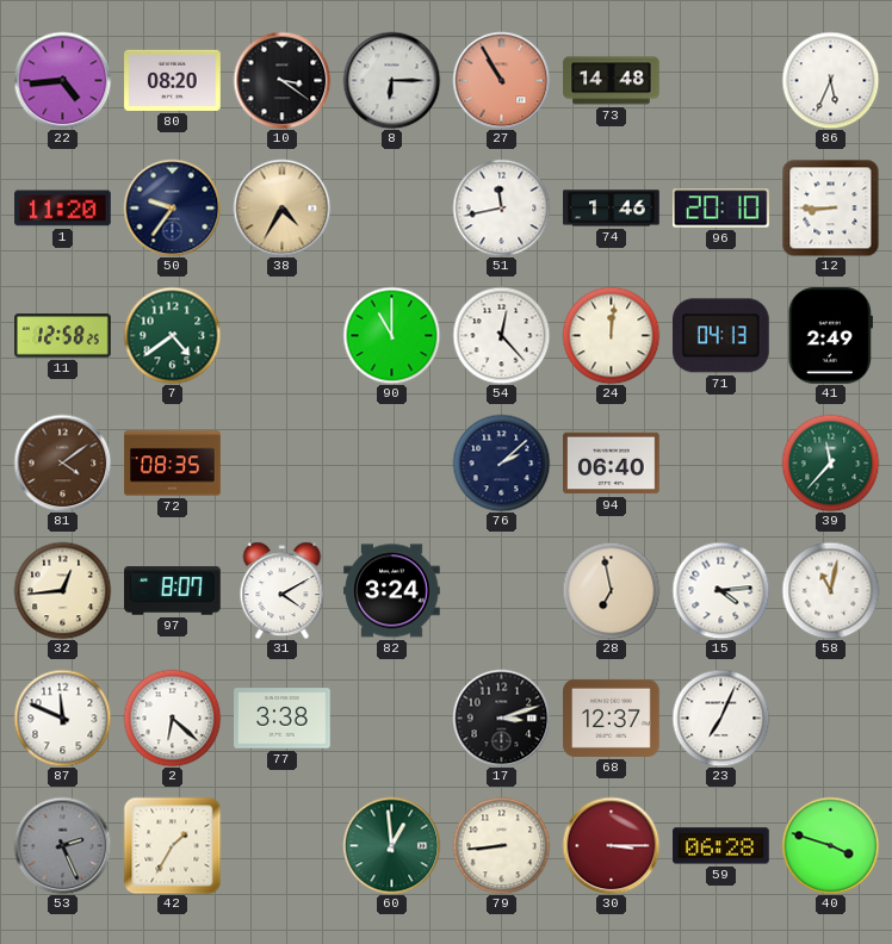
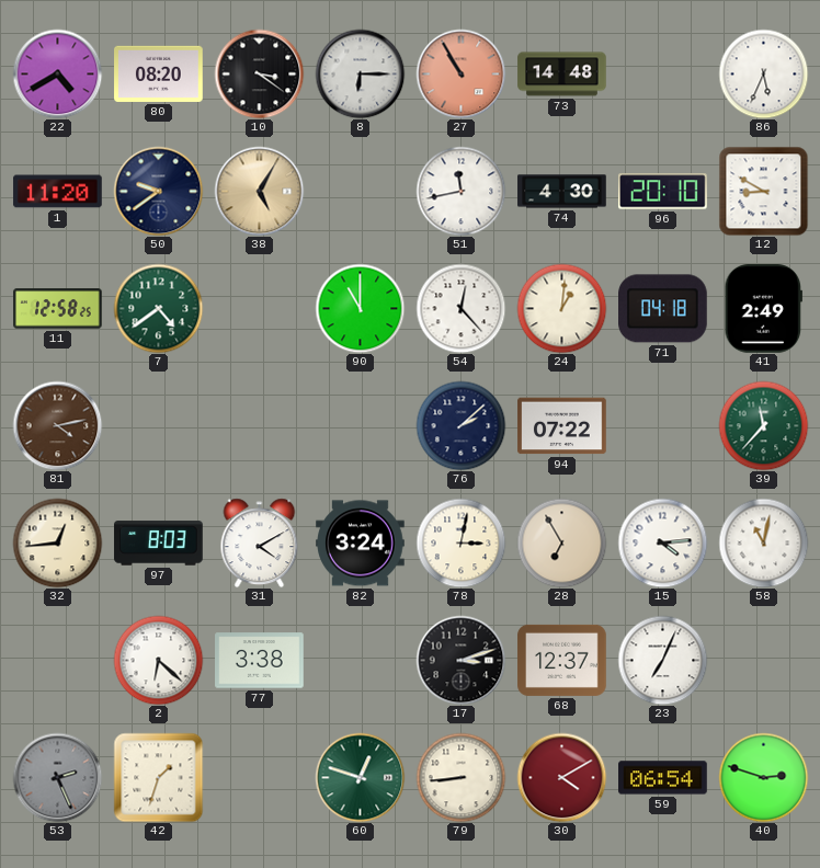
22: 4:44 -> 4:40 (57, 73)
50: 9:36 -> 9:39 (158, 191)
38: 4:35 -> 5:05 (259, 191)
74: 1:46 -> 4:30 (562, 192)
12: 8:45 -> 8:50 (763, 191)
24: 12:01 -> 1:01 (561, 308)
71: 04:13 -> 04:18 (663, 309)
81: 4:09 -> 4:13 (57, 425)
72: 08:35 -> none (173, 464)
94: 06:40 -> 07:22 (562, 426)
97: 8:07 -> 8:03 (159, 544)
78: none -> 3:02 (460, 542)
28: 6:58 -> 6:55 (561, 542)
87: 11:49 -> none (62, 718)
42: 1:35 -> 1:33 (158, 777)
60: 12:59 -> 12:48 (360, 777)
30: 3:15 -> 4:10 (561, 777)
59: 06:28 -> 06:54 (663, 778)
40: 3:48 -> 2:48 (763, 777)
